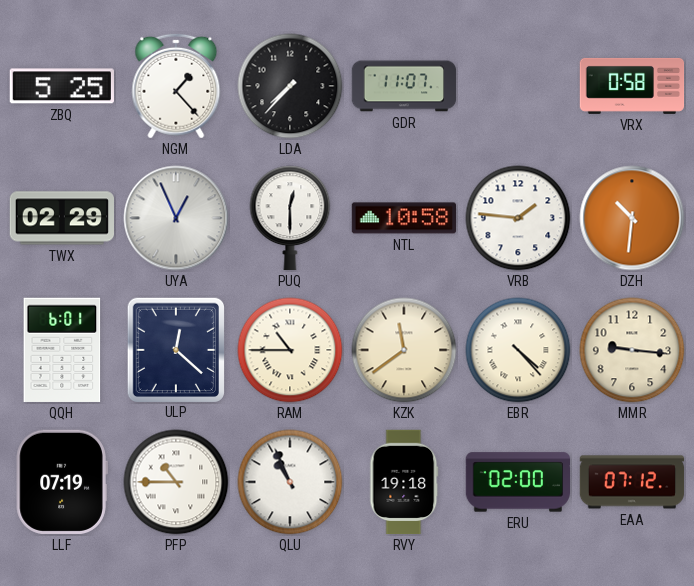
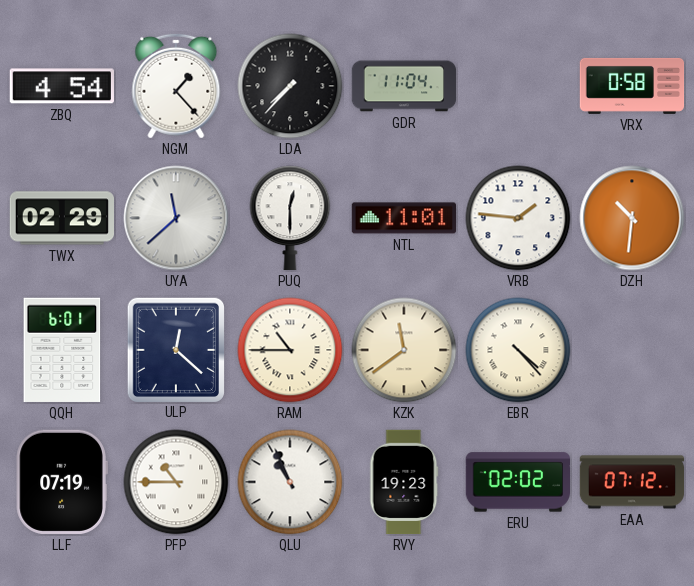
ZBQ: 5:25 -> 4:54 (62, 86)
GDR: 11:07 -> 11:04 (404, 86)
UYA: 12:56 -> 11:38 (176, 218)
NTL: 10:58 -> 11:01 (404, 218)
MMR: 9:16 -> none (632, 350)
RVY: 19:18 -> 19:23 (404, 482)
ERU: 02:00 -> 02:02 (518, 482)
